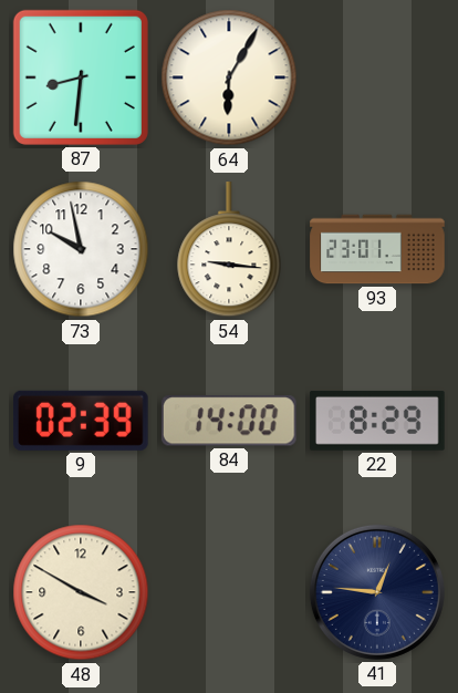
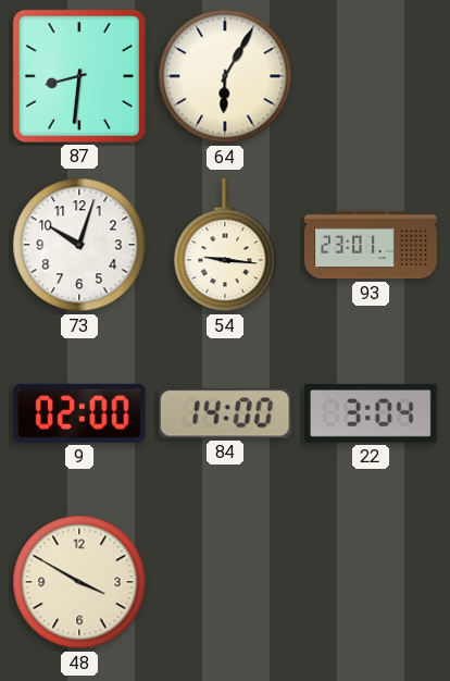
73: 9:58 -> 10:03 (79, 245)
9: 02:39 -> 02:00 (80, 413)
22: 8:29 -> 3:04 (371, 413)
41: 12:46 -> none (377, 592)
